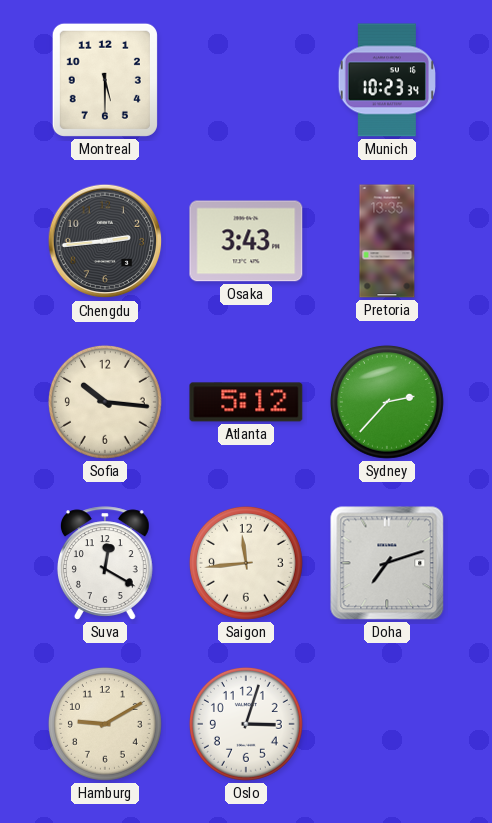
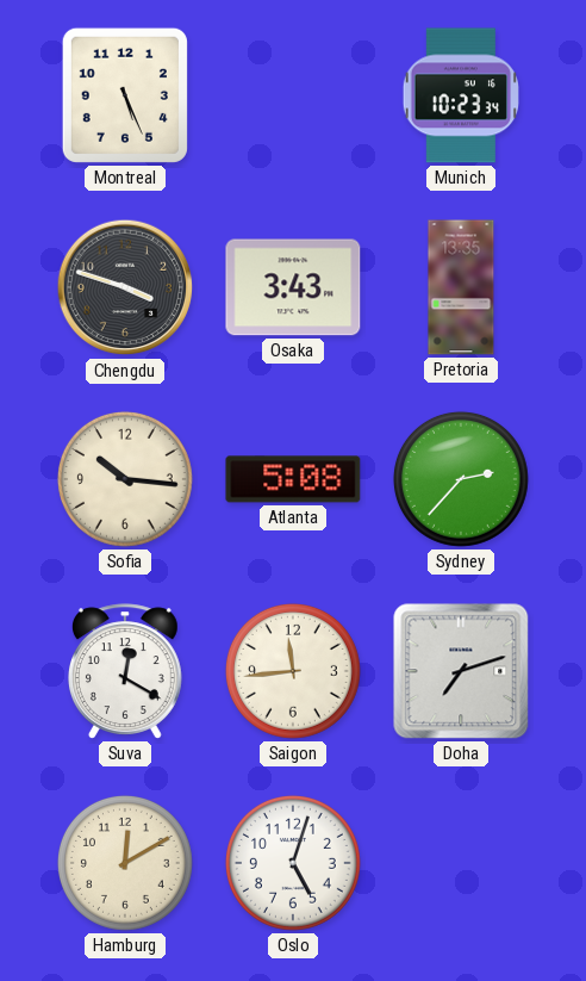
Montreal: 5:30 -> 5:26 (125, 95)
Chengdu: 2:44 -> 3:48 (125, 287)
Atlanta: 5:12 -> 5:08 (293, 479)
Hamburg: 9:10 -> 12:10 (125, 863)
Oslo: 3:03 -> 5:03 (293, 863)
